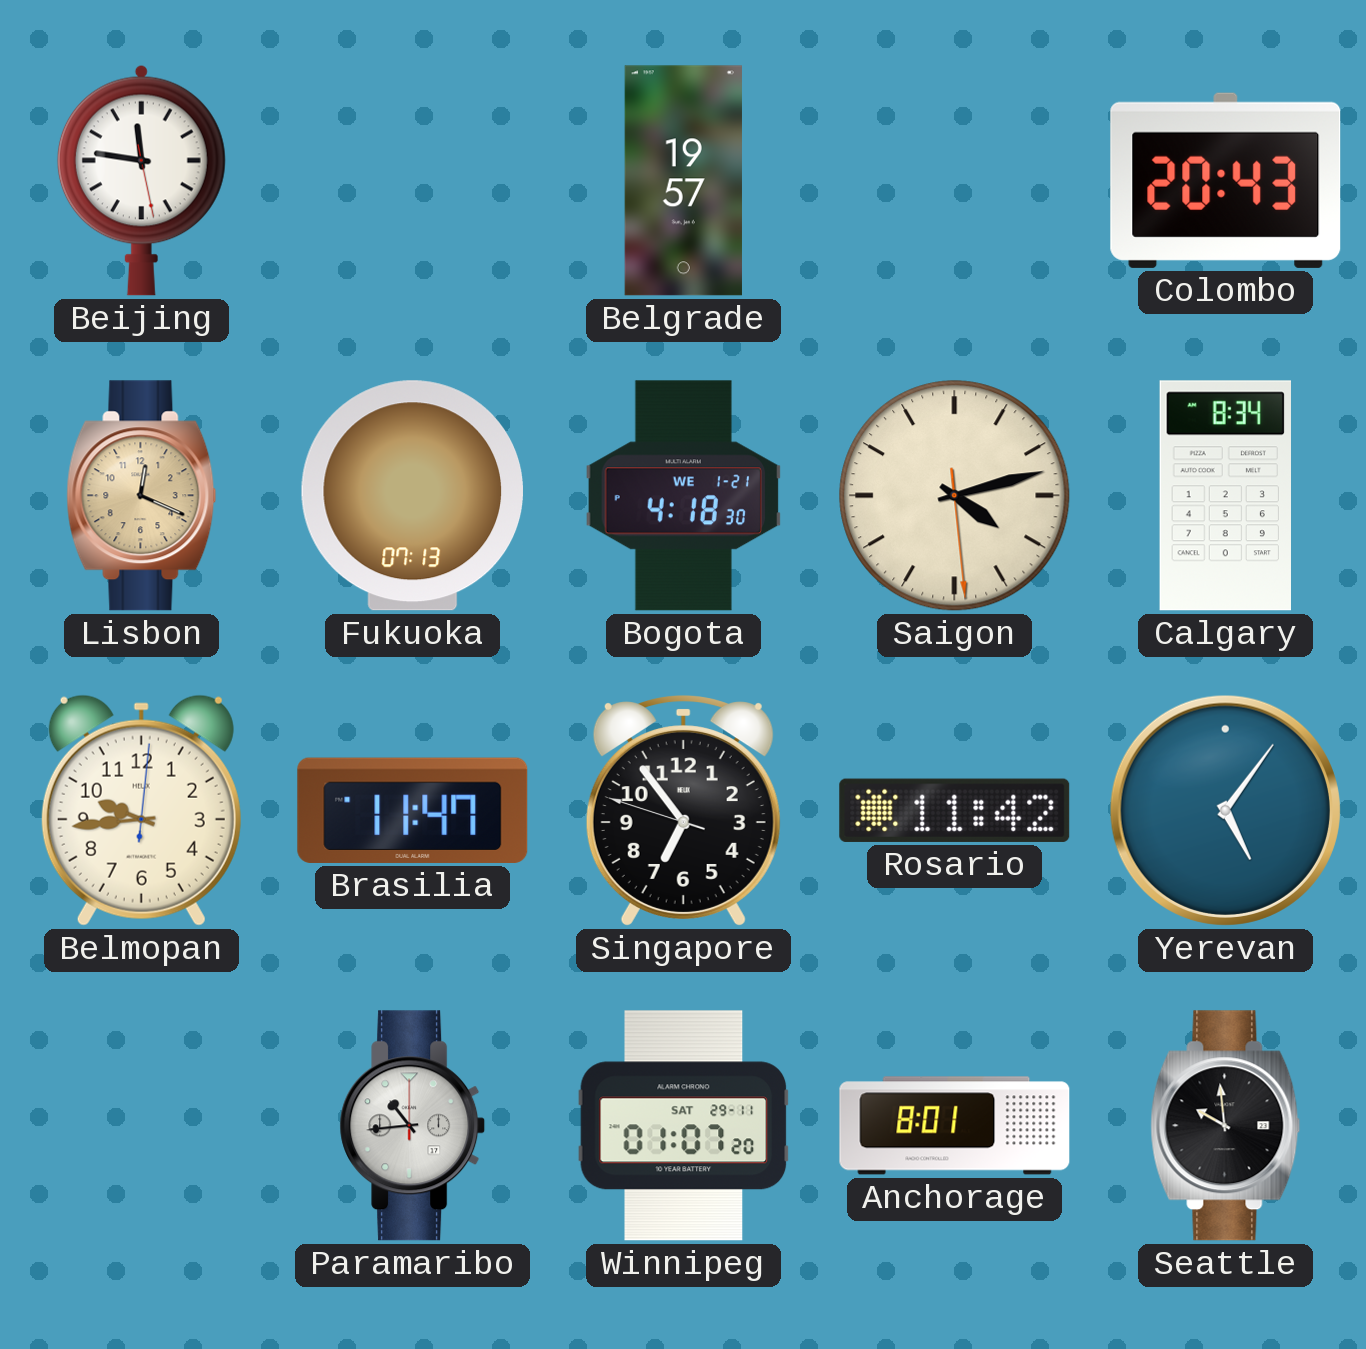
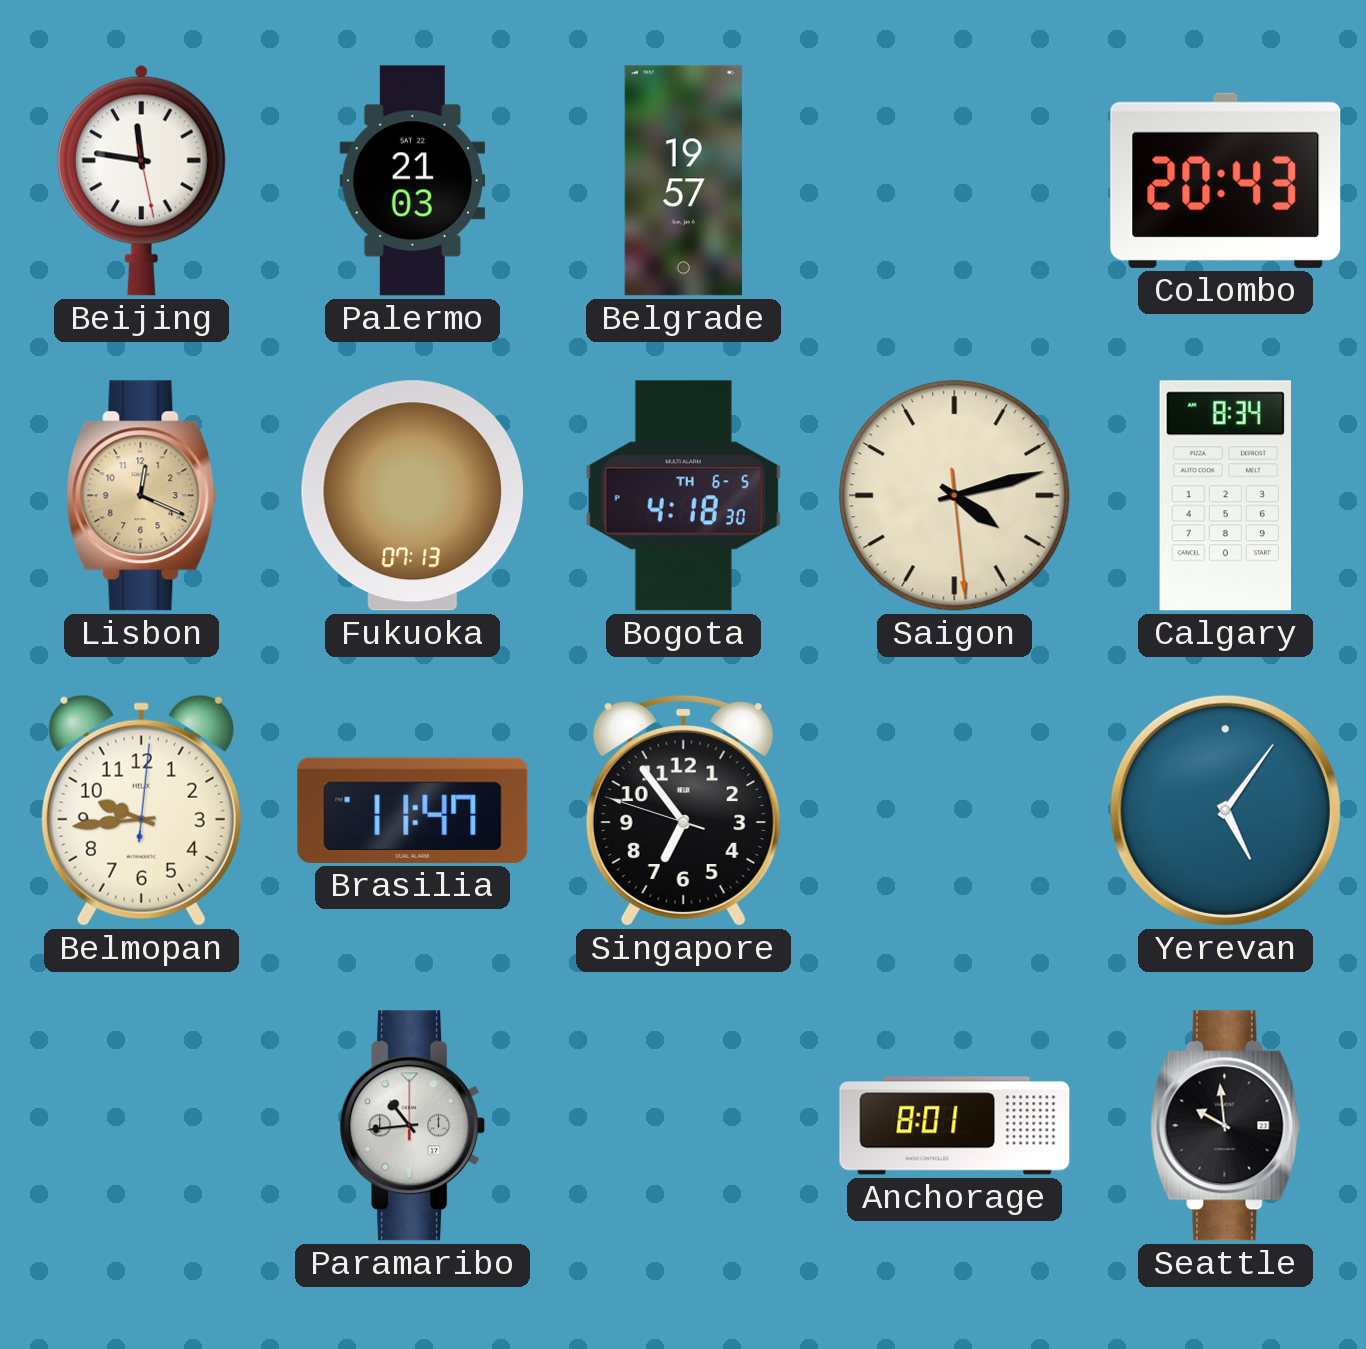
Palermo: none -> 21:03 (413, 181)
Bogota date: WE 1-21 -> TH 6-5 (684, 496)
Rosario: 11:42 -> none (955, 810)
Winnipeg: 01:07 -> none (684, 1126)
